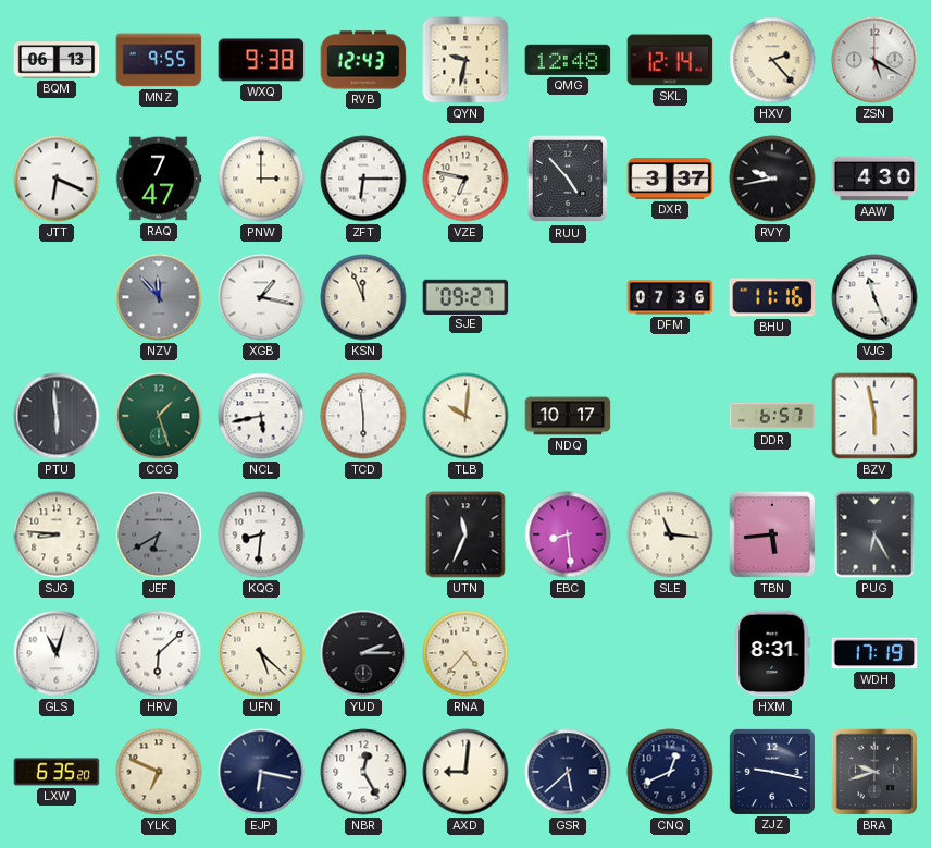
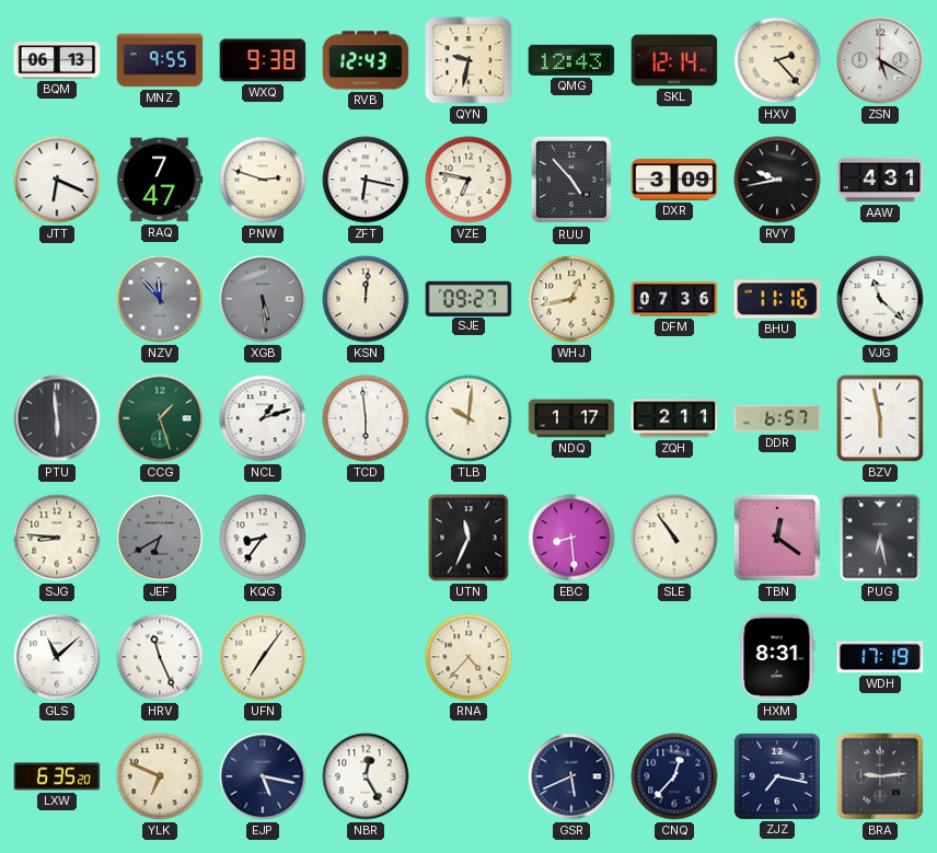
QMG: 12:48 -> 12:43 (571, 60)
PNW: 3:00 -> 2:48 (263, 180)
ZFT: 6:15 -> 6:17 (366, 180)
DXR: 3:37 -> 3:09 (674, 180)
AAW: 4:30 -> 4:31 (880, 180)
XGB: 1:17 -> 5:29 (263, 299)
XGB dial: white -> grey (263, 299)
KSN: 11:56 -> 12:01 (366, 299)
WHJ: none -> 12:43 (571, 299)
VJG: 11:26 -> 11:22 (880, 299)
NCL: 5:43 -> 1:12 (263, 418)
NDQ: 10:17 -> 1:17 (571, 418)
ZQH: none -> 2:11 (674, 418)
KQG: 8:31 -> 8:36 (263, 538)
SLE: 11:16 -> 10:54 (674, 538)
TBN: 5:44 -> 12:21 (777, 538)
PUG: 6:25 -> 6:28 (880, 538)
GLS: 11:03 -> 11:08 (57, 657)
HRV: 6:08 -> 11:26 (160, 657)
UFN: 5:22 -> 7:06 (263, 657)
YUD: 2:15 -> none (363, 653)
EJP: 6:17 -> 5:17 (263, 776)
AXD: 9:01 -> none (465, 772)
GSR: 5:38 -> 5:41 (571, 776)
CNQ: 12:41 -> 12:37 (674, 776)
ZJZ: 9:17 -> 7:17 (777, 776)
BRA: 9:42 -> 9:14 (880, 776)
